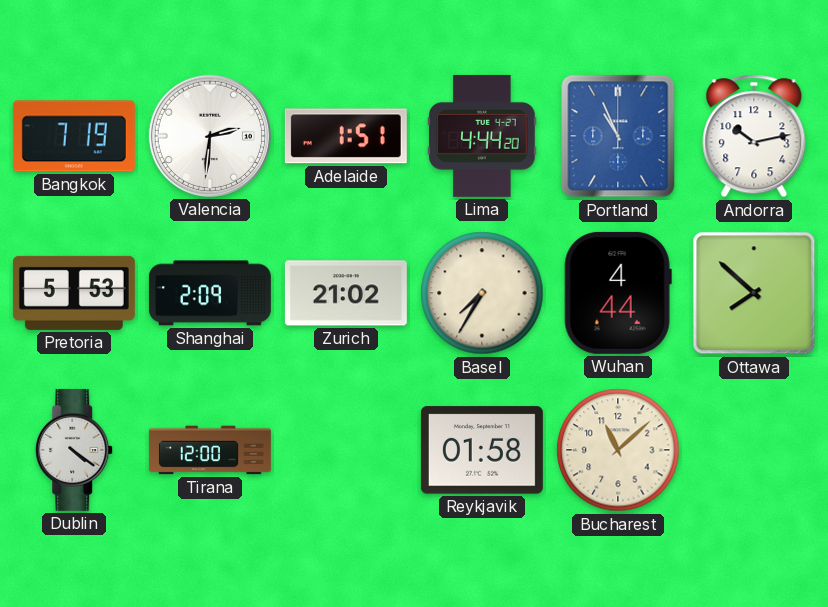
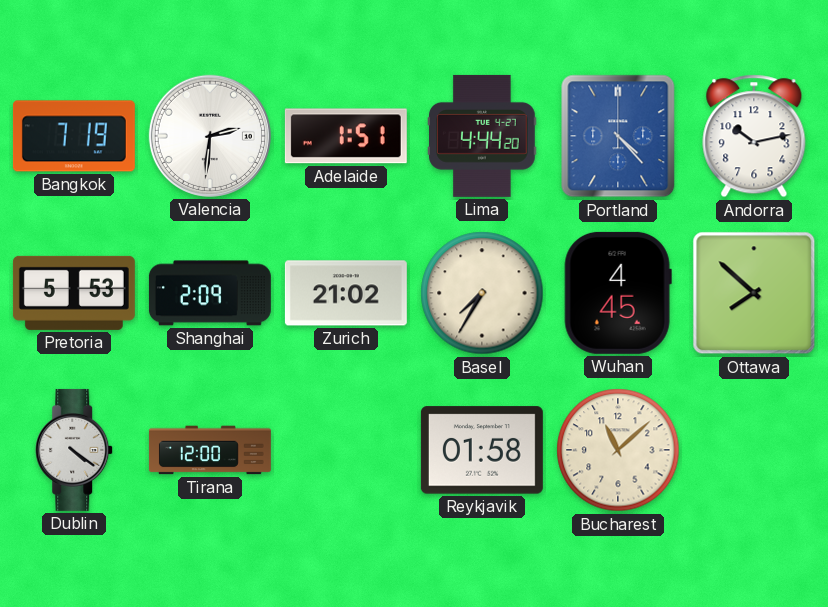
Portland: 10:56 -> 4:23 (618, 136)
Wuhan: 4:44 -> 4:45 (618, 293)
